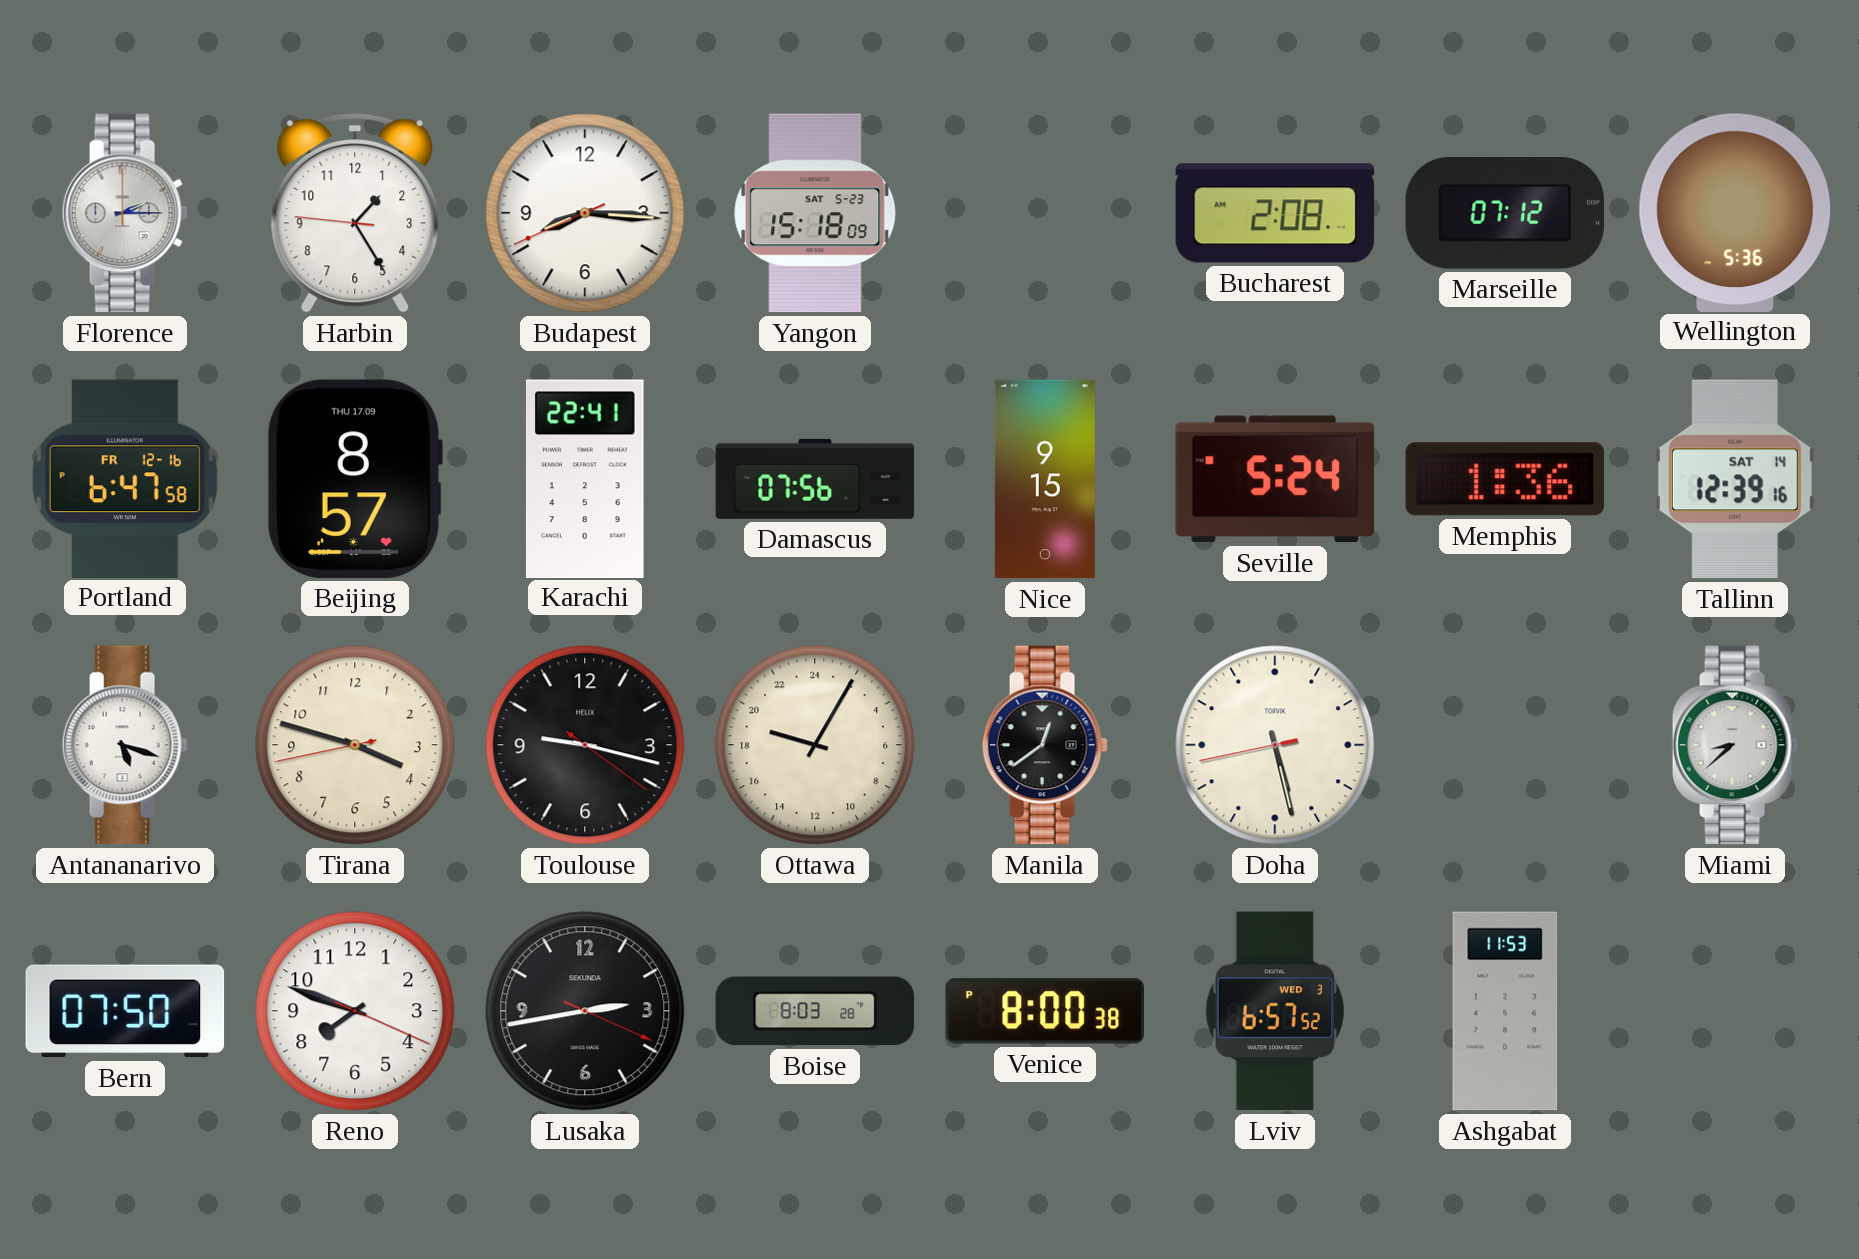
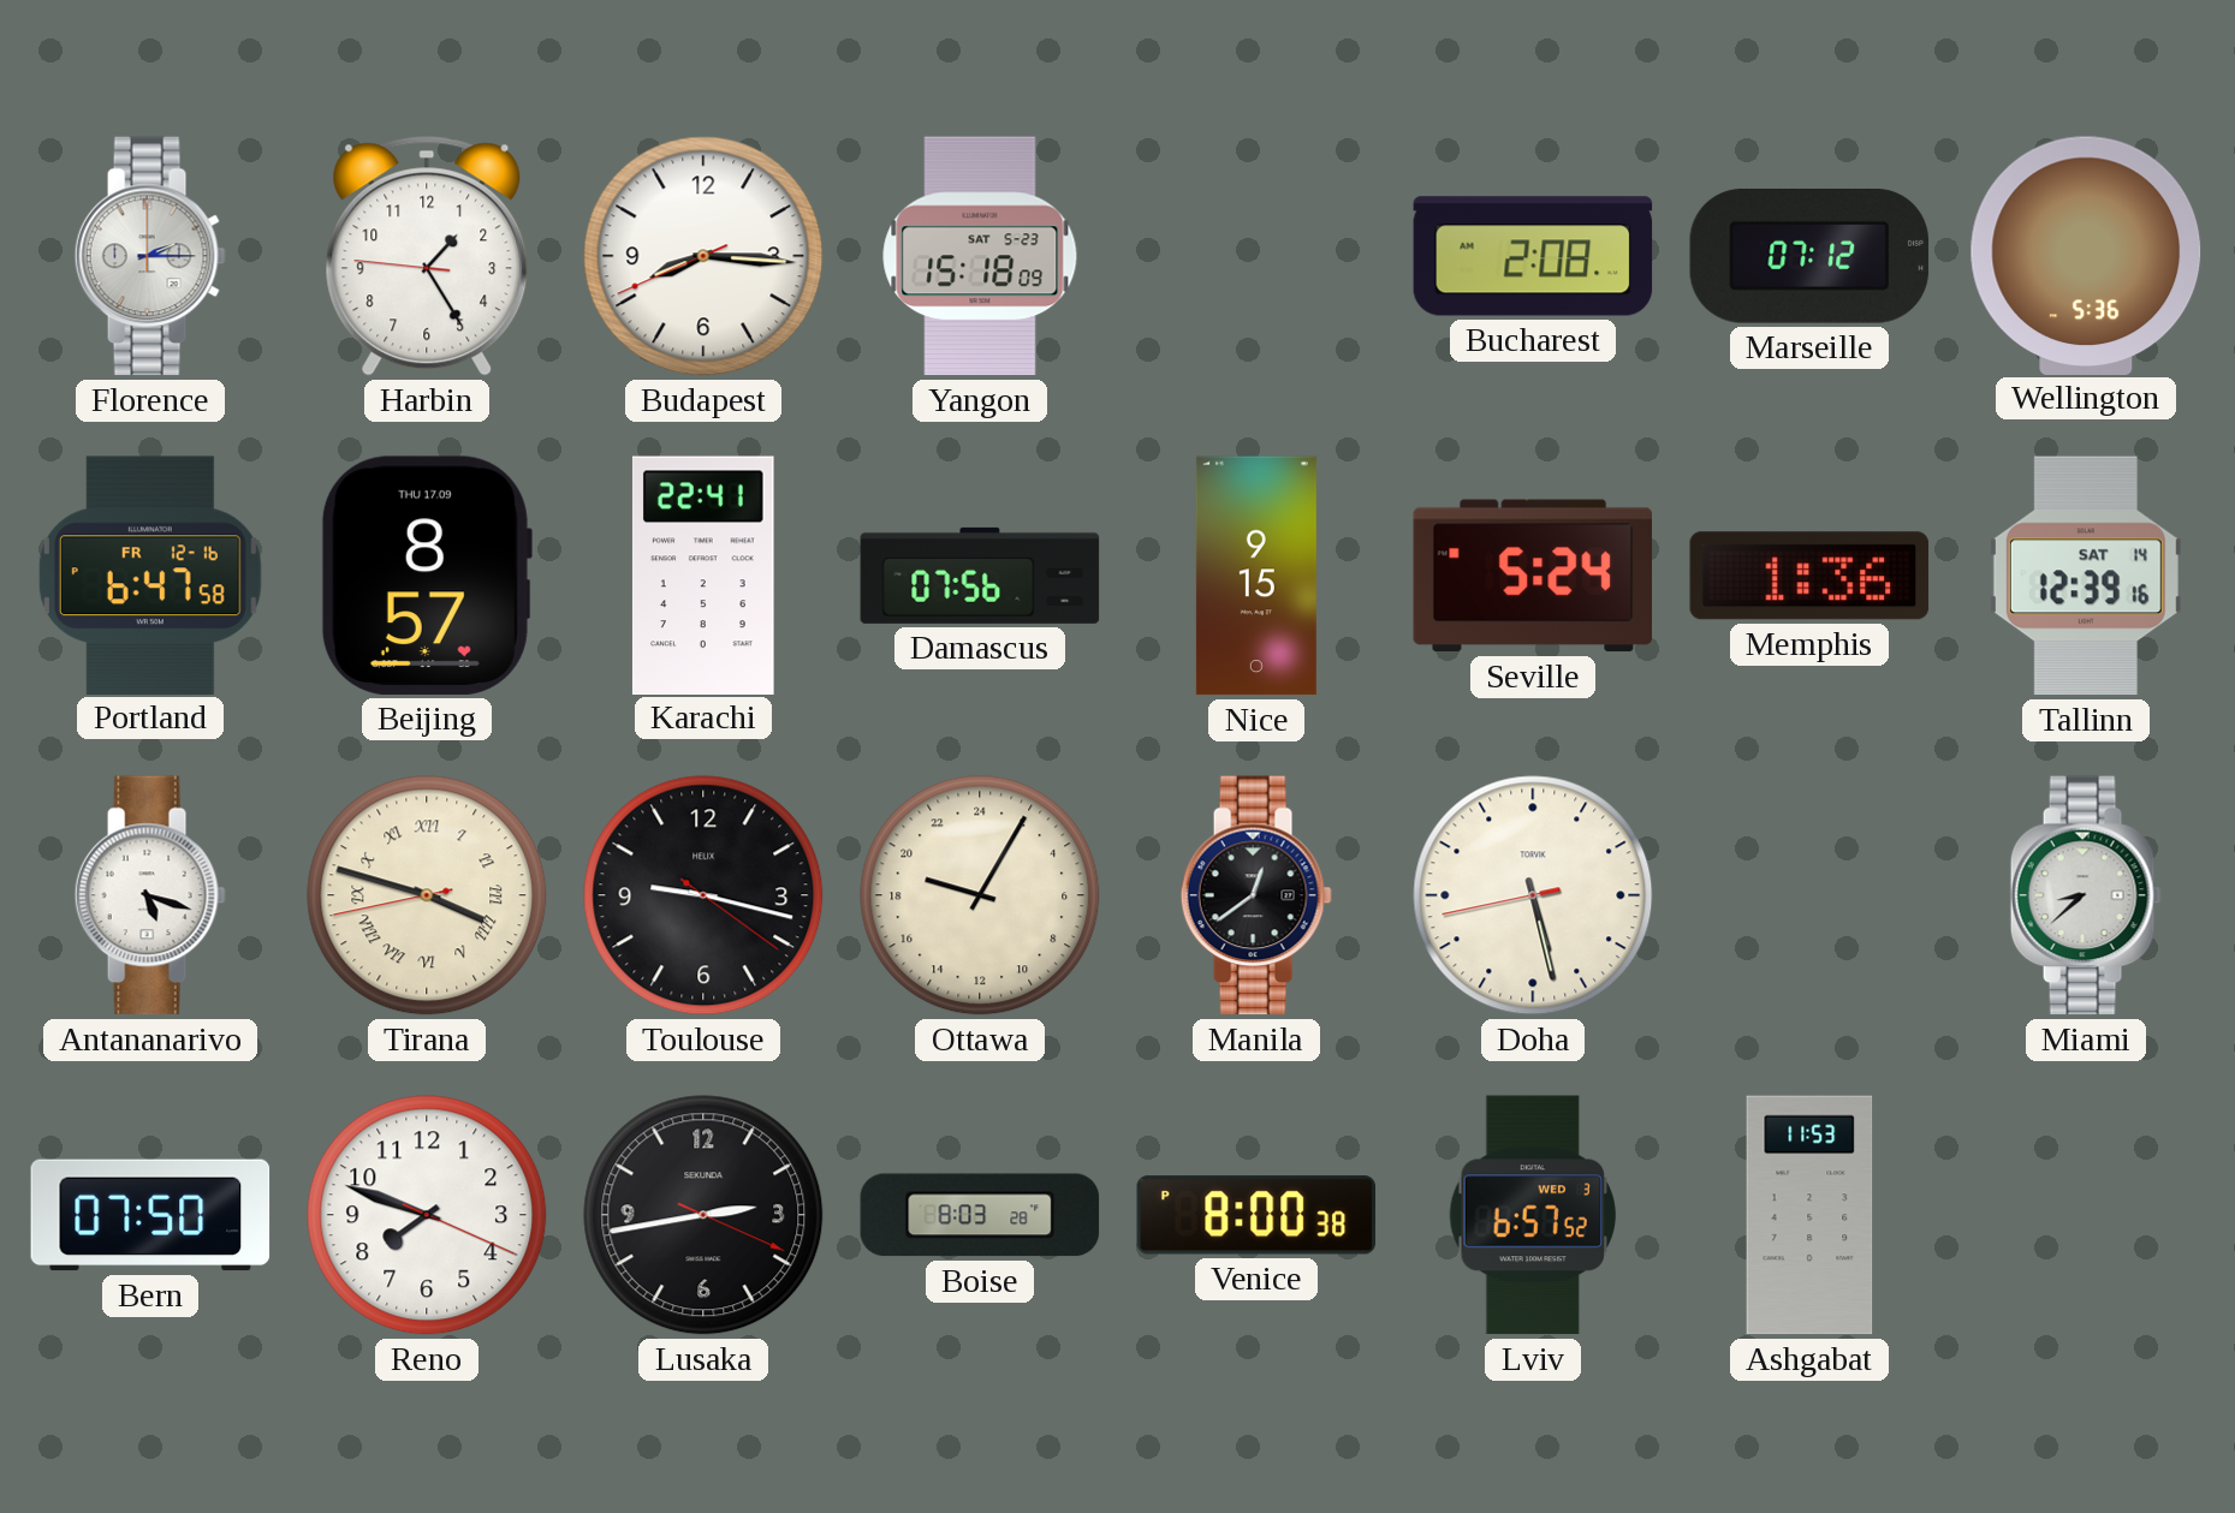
Tirana numerals: Arabic -> Roman (427, 895)
